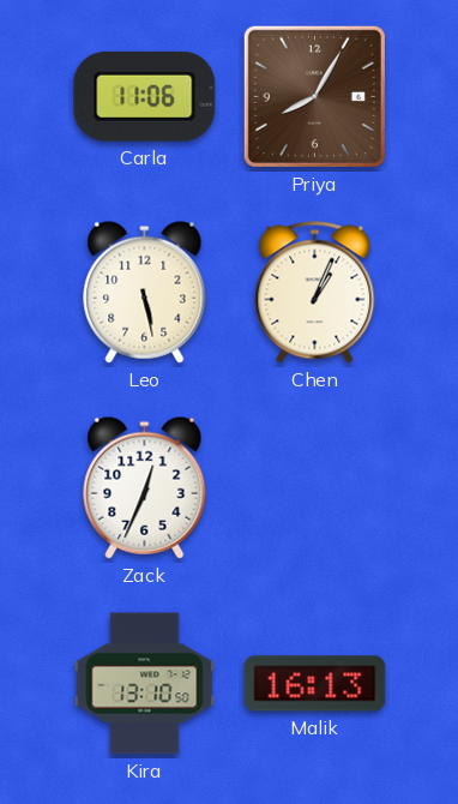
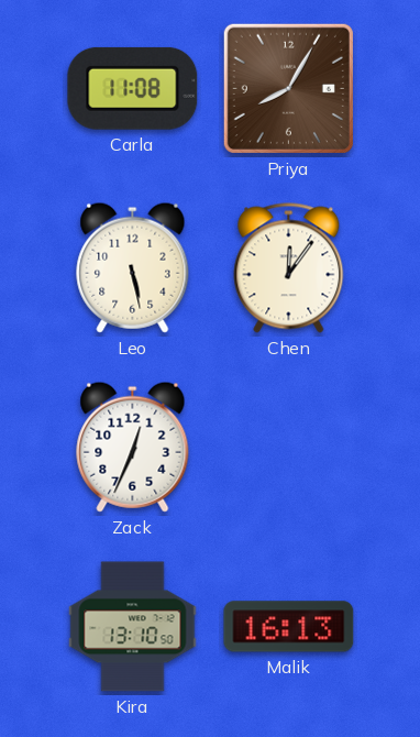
Carla: 11:06 -> 11:08 (133, 88)
Chen: 1:04 -> 12:06 (289, 268)
